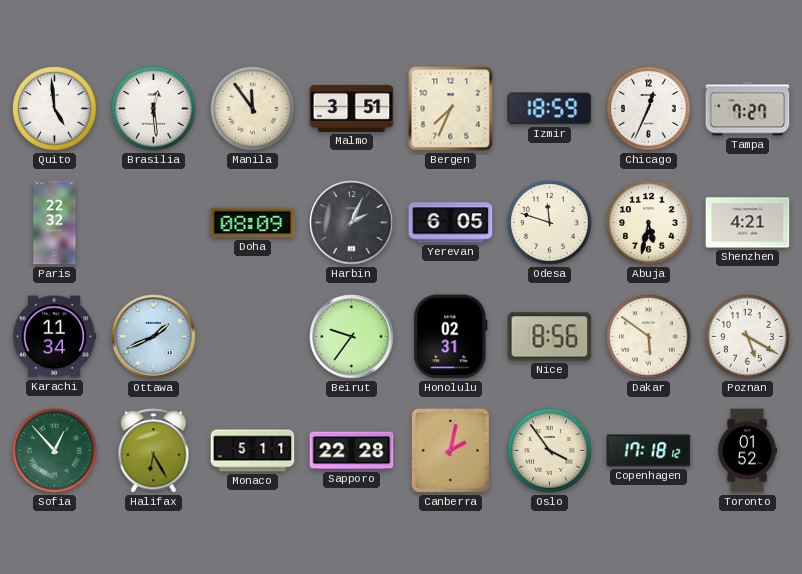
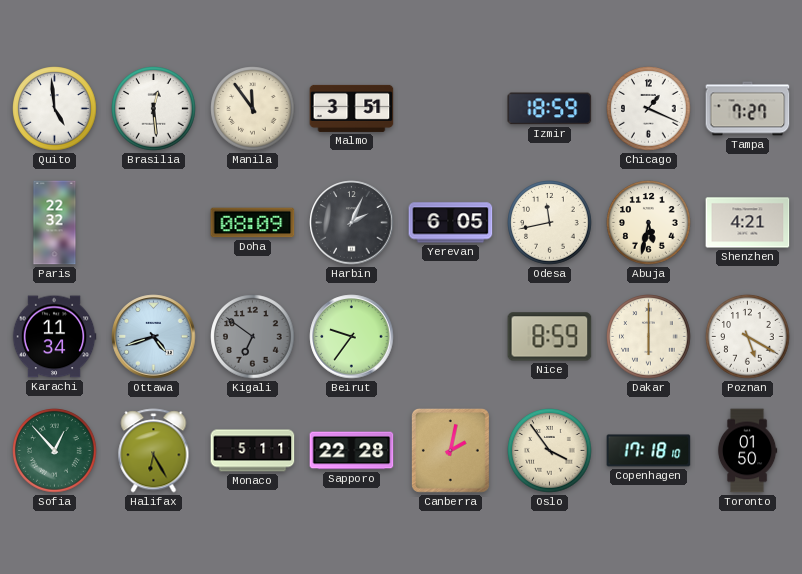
Bergen: 7:34 -> none (451, 109)
Chicago: 12:34 -> 1:19 (649, 109)
Odesa: 11:48 -> 11:43 (550, 223)
Ottawa: 1:41 -> 4:42 (154, 337)
Kigali: none -> 6:51 (253, 337)
Honolulu: 02:31 -> none (451, 337)
Nice: 8:56 -> 8:59 (550, 337)
Dakar: 5:51 -> 6:00 (649, 337)
Copenhagen: 17:18:12 -> 17:18:10 (649, 451)
Toronto: 01:52 -> 01:50 (747, 451)
